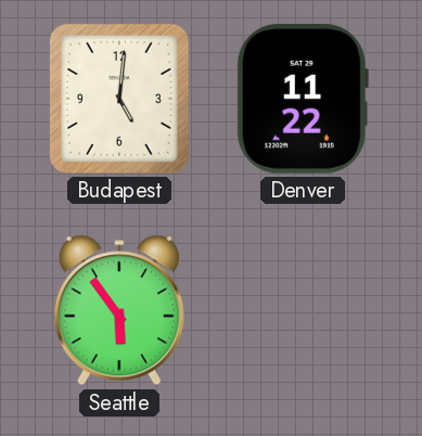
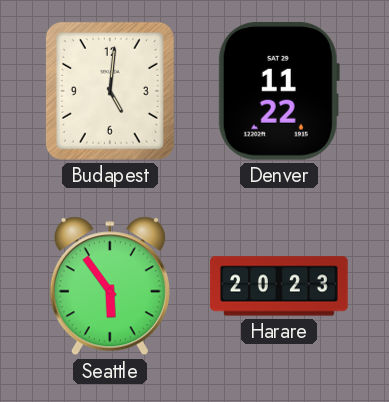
Harare: none -> 20:23 (279, 286)
